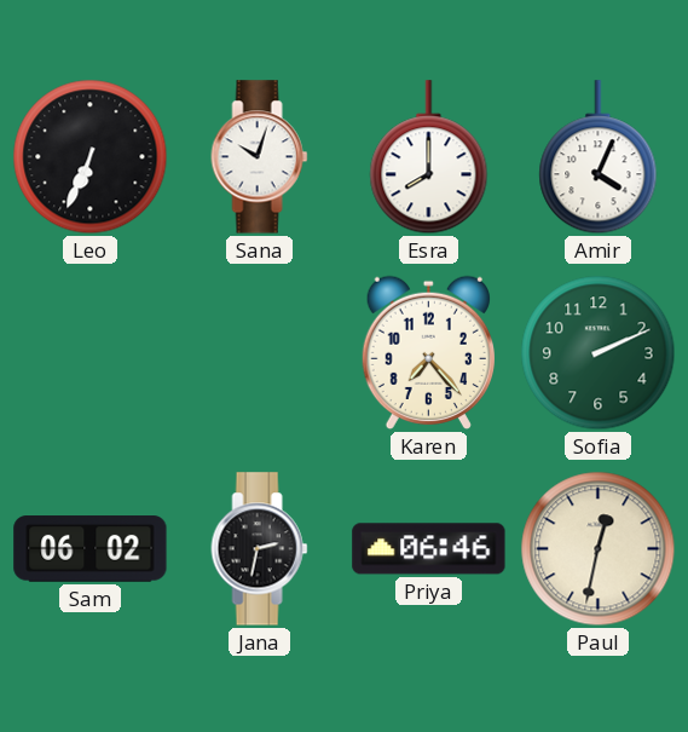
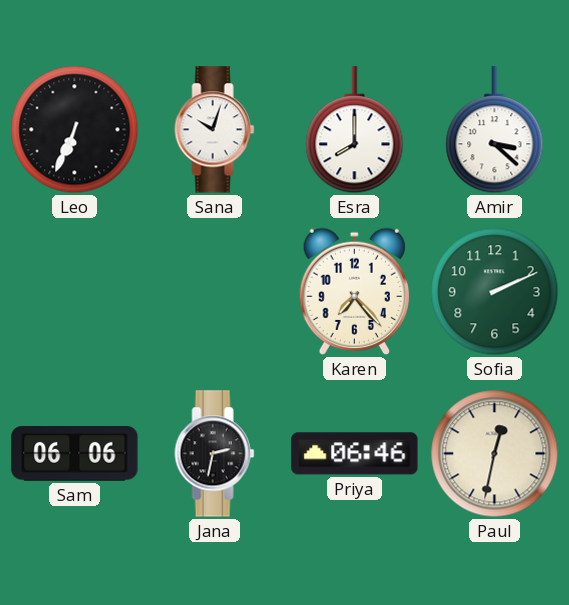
Amir: 4:04 -> 3:22 (495, 130)
Sam: 06:02 -> 06:06 (75, 454)
